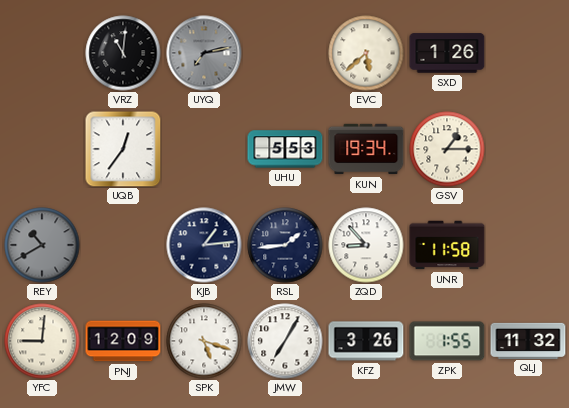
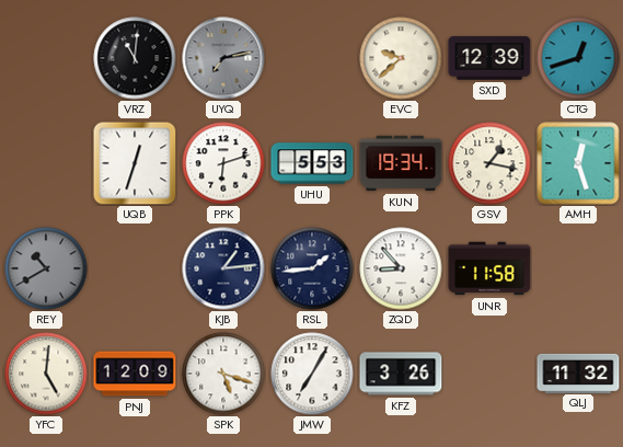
EVC: 5:38 -> 9:38 (401, 58)
SXD: 1:26 -> 12:39 (489, 58)
CTG: none -> 12:42 (578, 58)
UQB: 12:36 -> 12:33 (135, 163)
PPK: none -> 6:12 (223, 163)
GSV: 1:15 -> 1:17 (489, 163)
AMH: none -> 12:27 (578, 163)
YFC: 9:01 -> 5:01 (46, 374)
ZPK: 1:55 -> none (447, 341)
